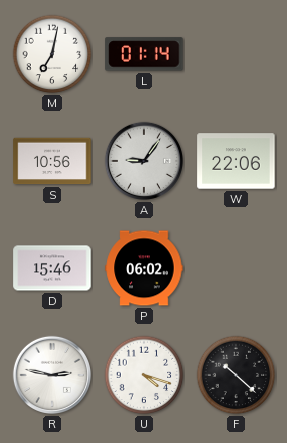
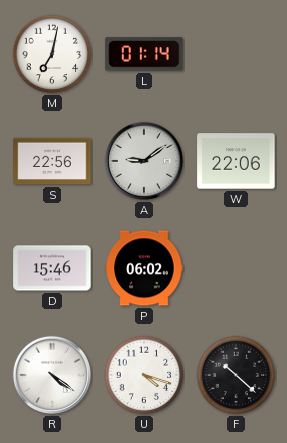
S: 10:56 -> 22:56 (52, 161)
A: 9:06 -> 9:09 (144, 161)
R: 2:47 -> 4:21 (52, 375)
